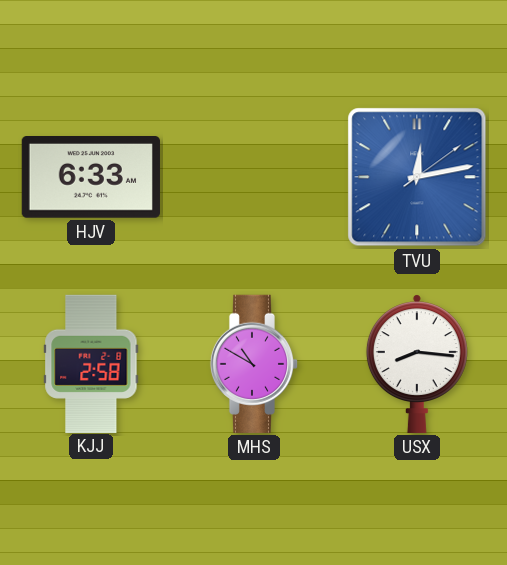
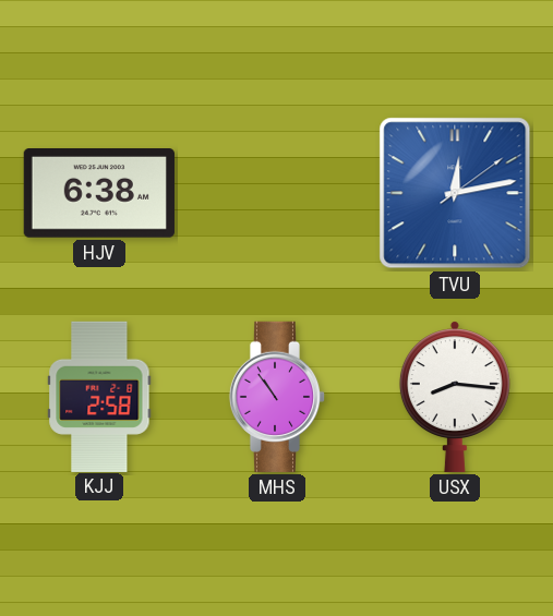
HJV: 6:33 -> 6:38 (99, 194)
MHS: 10:50 -> 10:54 (277, 397)
